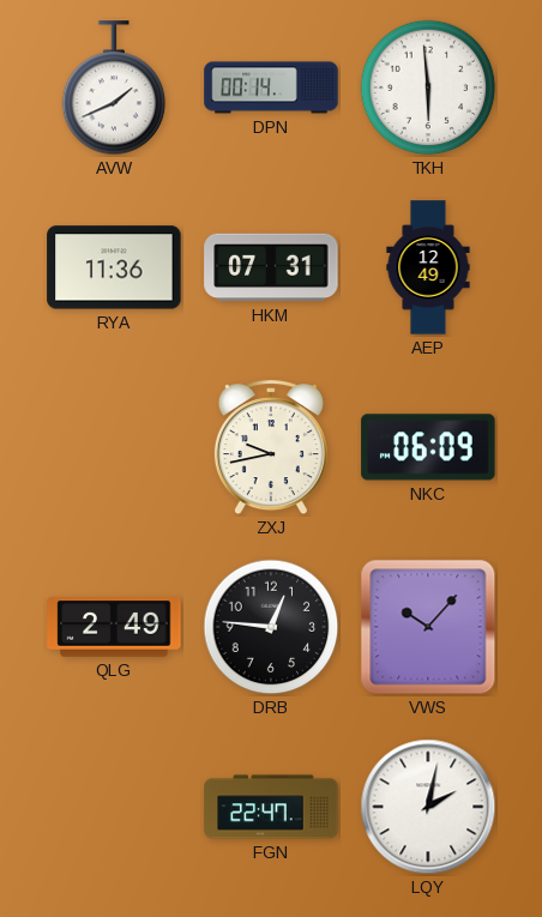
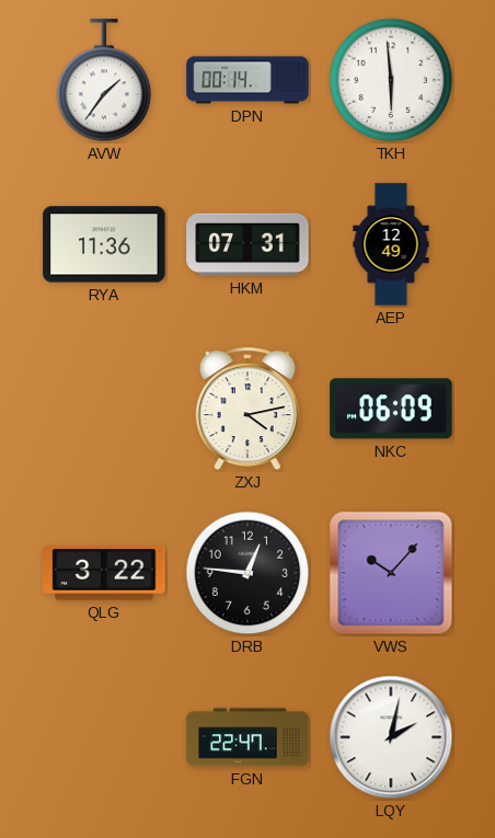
AVW: 1:41 -> 1:36 (104, 81)
ZXJ: 9:43 -> 4:13 (248, 410)
QLG: 2:49 -> 3:22 (104, 573)
